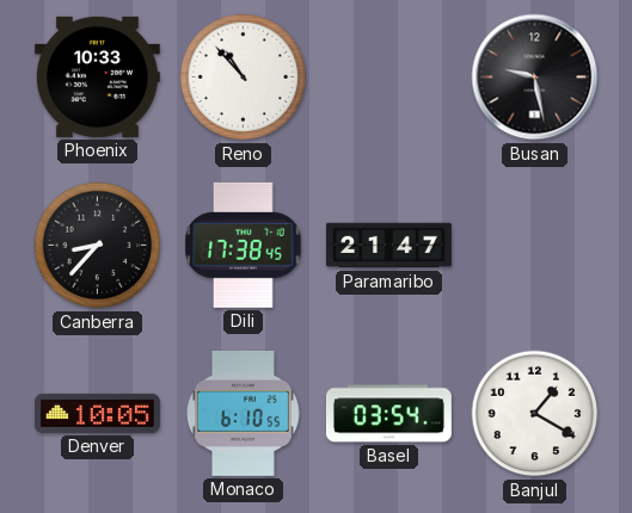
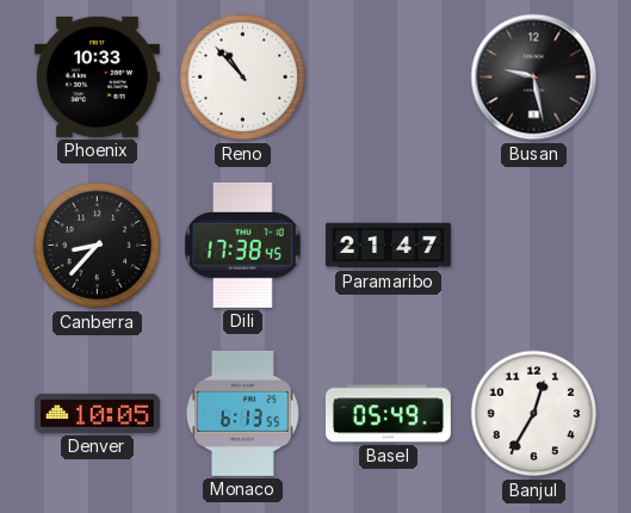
Monaco: 6:10 -> 6:13 (242, 413)
Basel: 03:54 -> 05:49 (388, 414)
Banjul: 1:20 -> 12:35 (534, 414)
